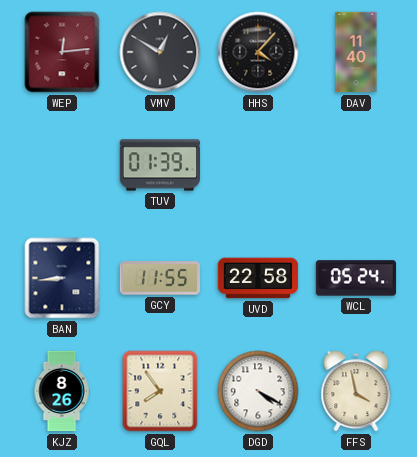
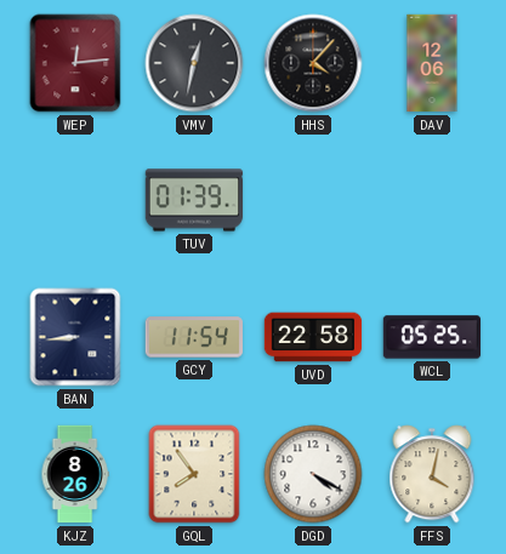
VMV: 12:50 -> 12:32 (194, 63)
DAV: 11:40 -> 12:06 (432, 63)
GCY: 11:55 -> 11:54 (193, 337)
WCL: 05:24 -> 05:25 (432, 337)
FFS: 3:58 -> 4:02 (432, 474)
